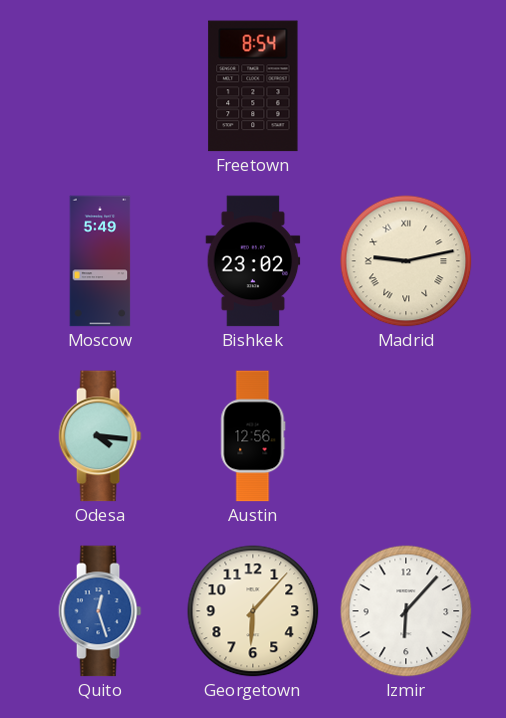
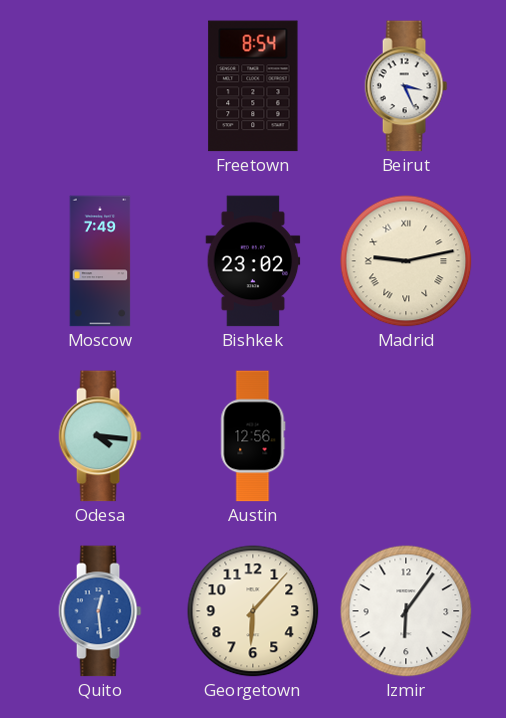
Beirut: none -> 3:26 (406, 86)
Moscow: 5:49 -> 7:49 (100, 261)
Quito: 12:27 -> 12:29 (100, 611)
Izmir: 6:07 -> 6:06 (406, 611)
